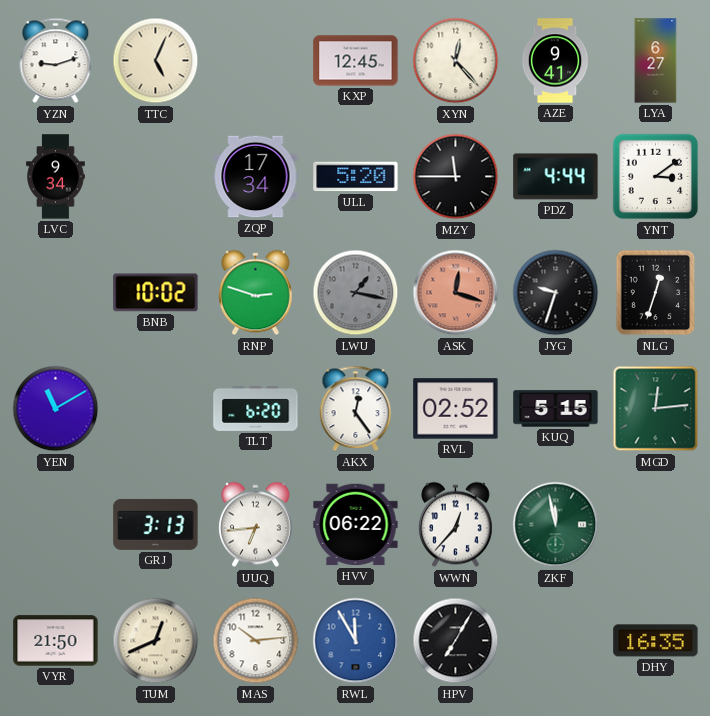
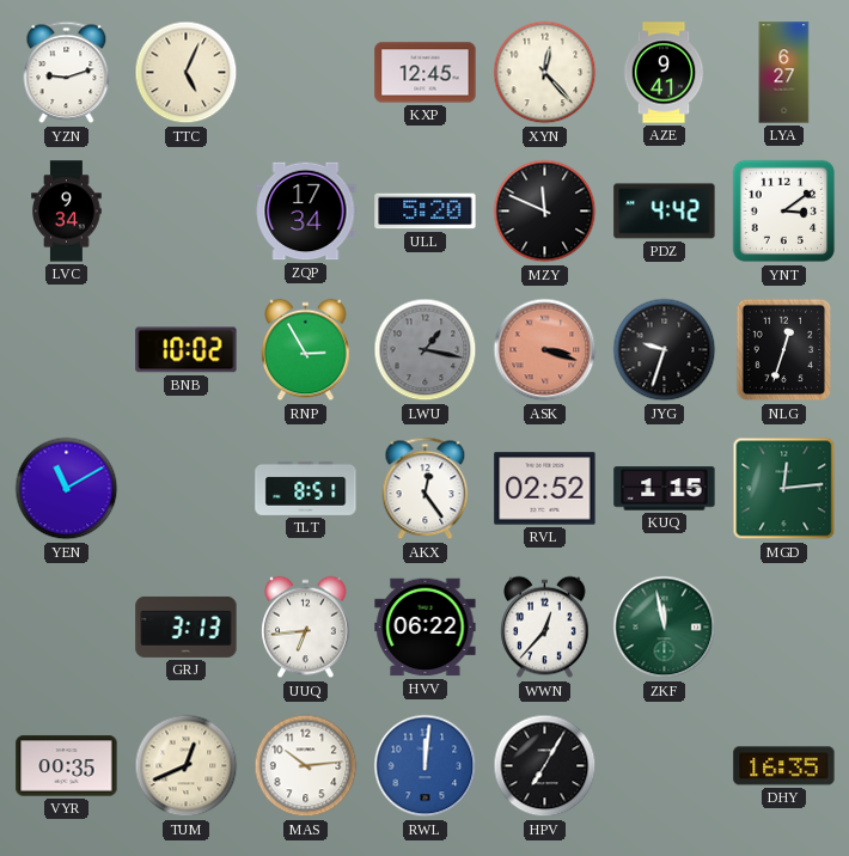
MZY: 11:45 -> 11:49 (545, 212)
PDZ: 4:44 -> 4:42 (665, 212)
RNP: 2:48 -> 2:55 (306, 350)
ASK: 12:18 -> 3:18 (545, 350)
TLT: 6:20 -> 8:51 (306, 488)
KUQ: 5:15 -> 1:15 (665, 489)
VYR: 21:50 -> 00:35 (67, 766)
RWL: 11:55 -> 12:01 (426, 766)
